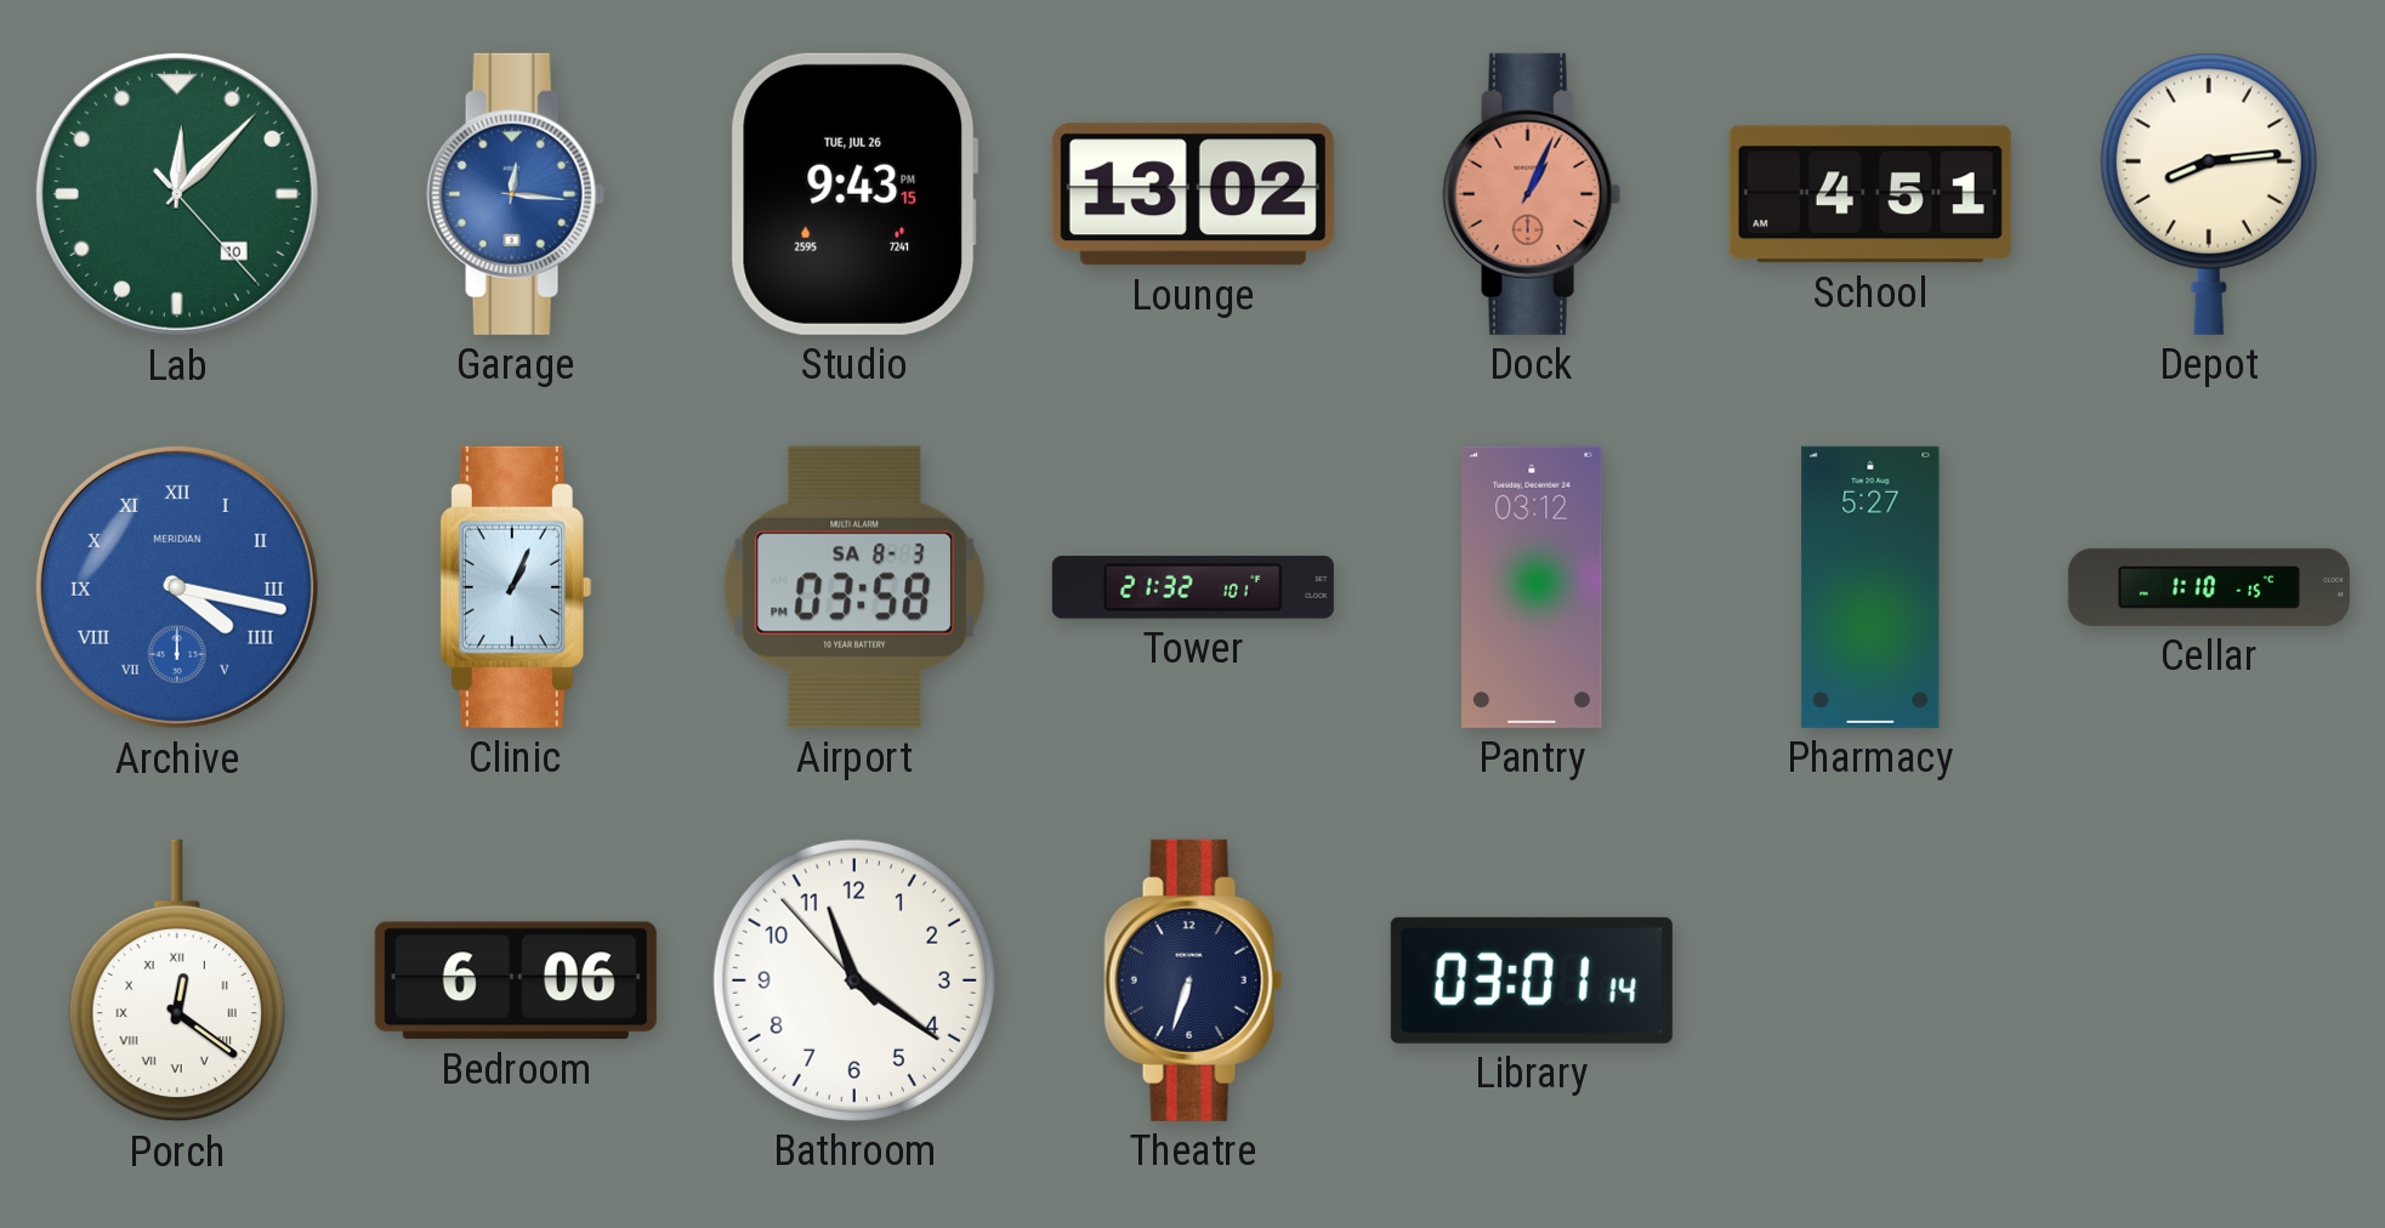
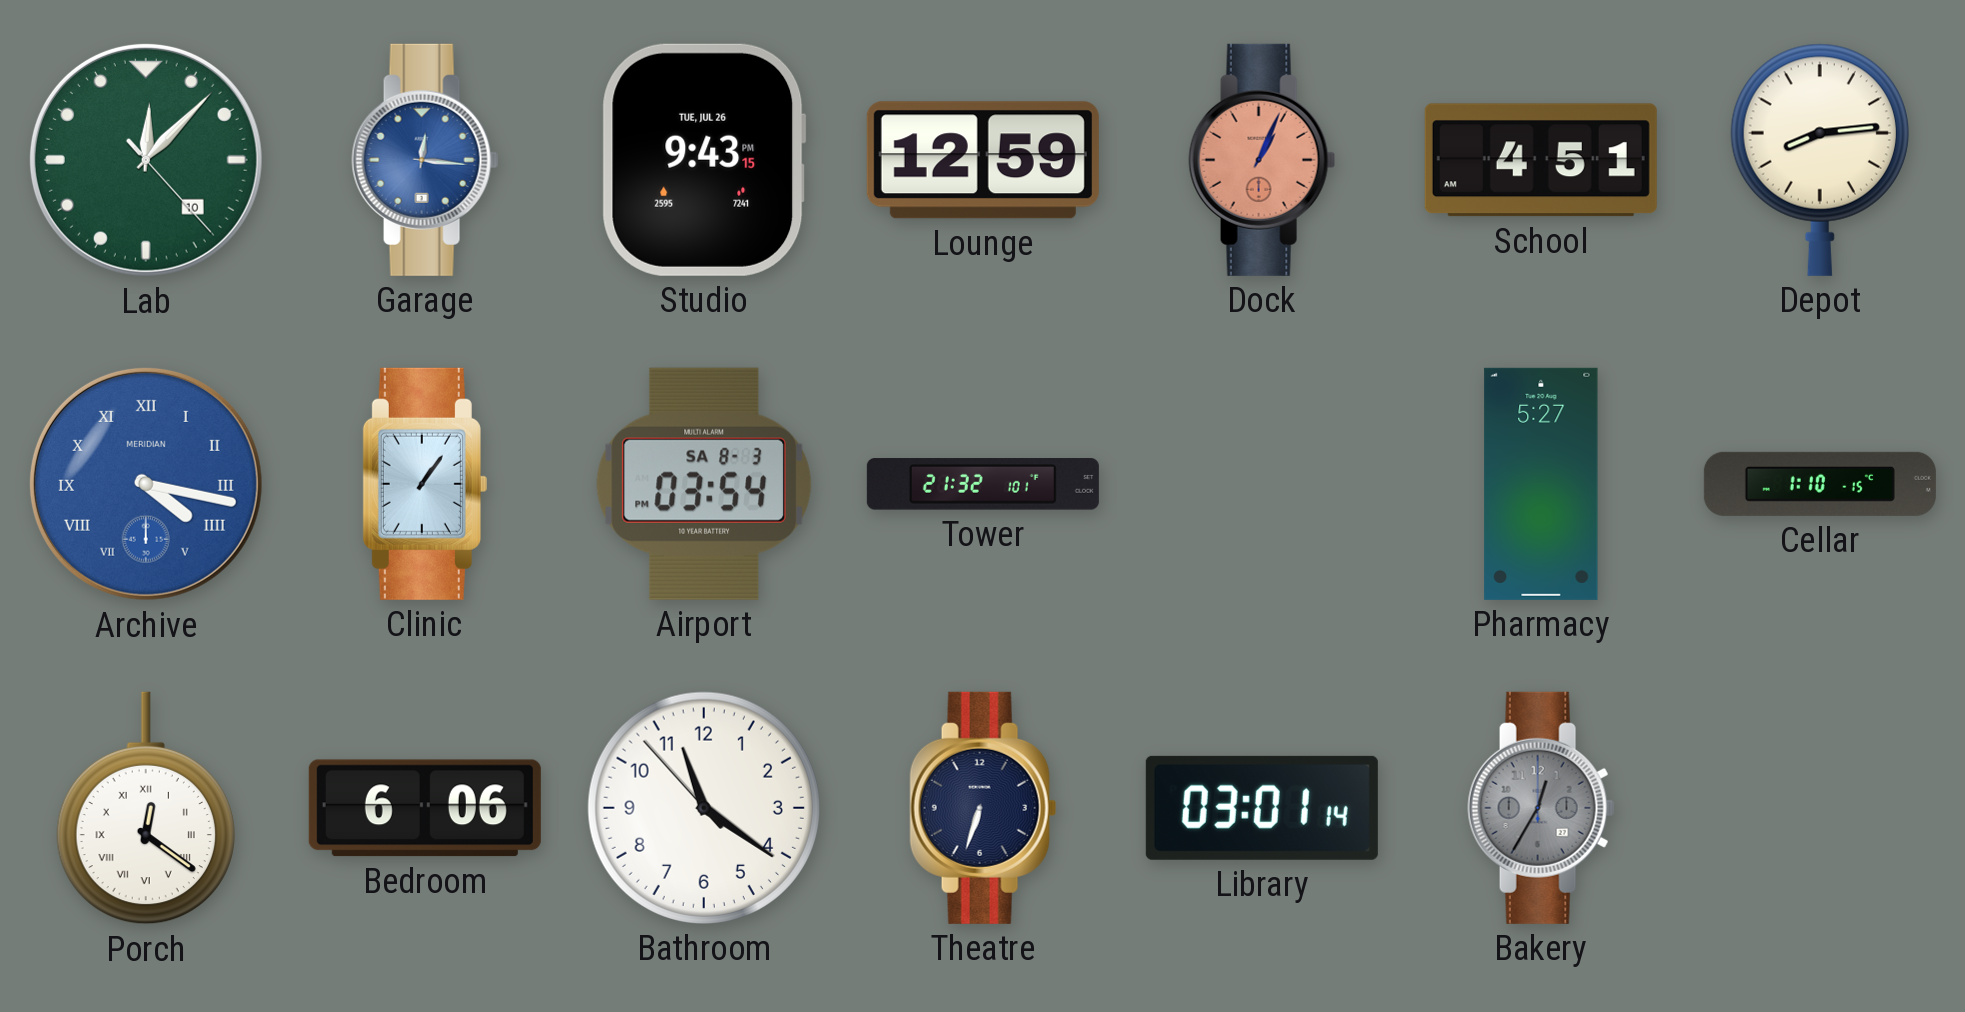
Lounge: 13:02 -> 12:59 (983, 160)
Clinic: 1:04 -> 1:06 (425, 484)
Airport: 03:58 -> 03:54 (704, 484)
Pantry: 03:12 -> none (1532, 587)
Bakery: none -> 12:35 (1541, 808)
